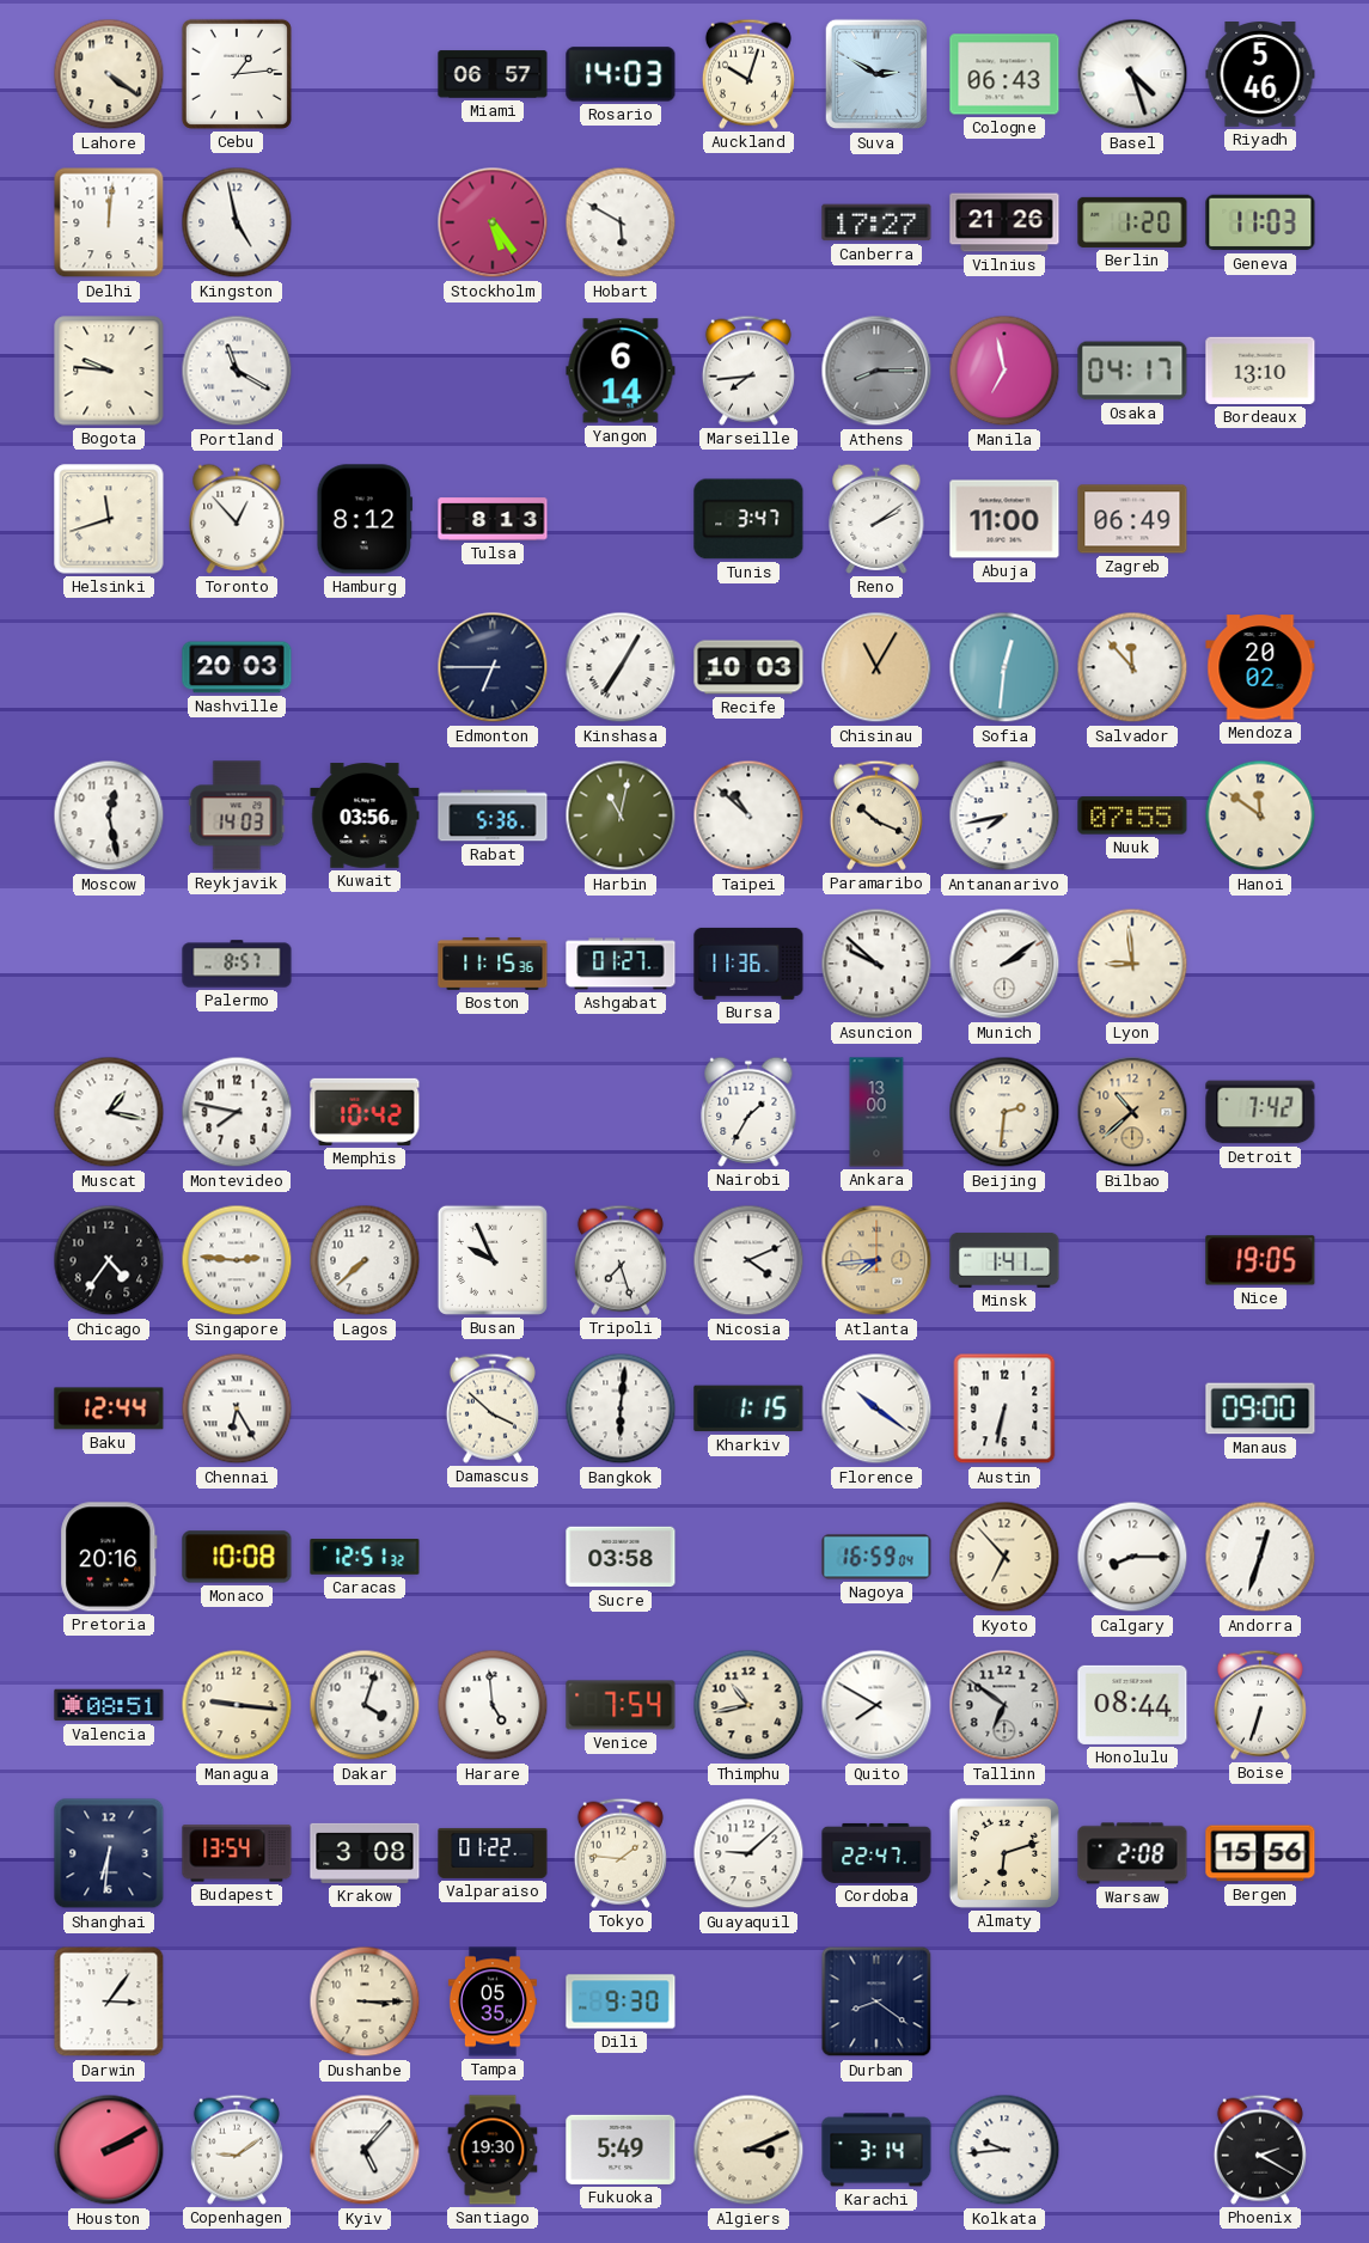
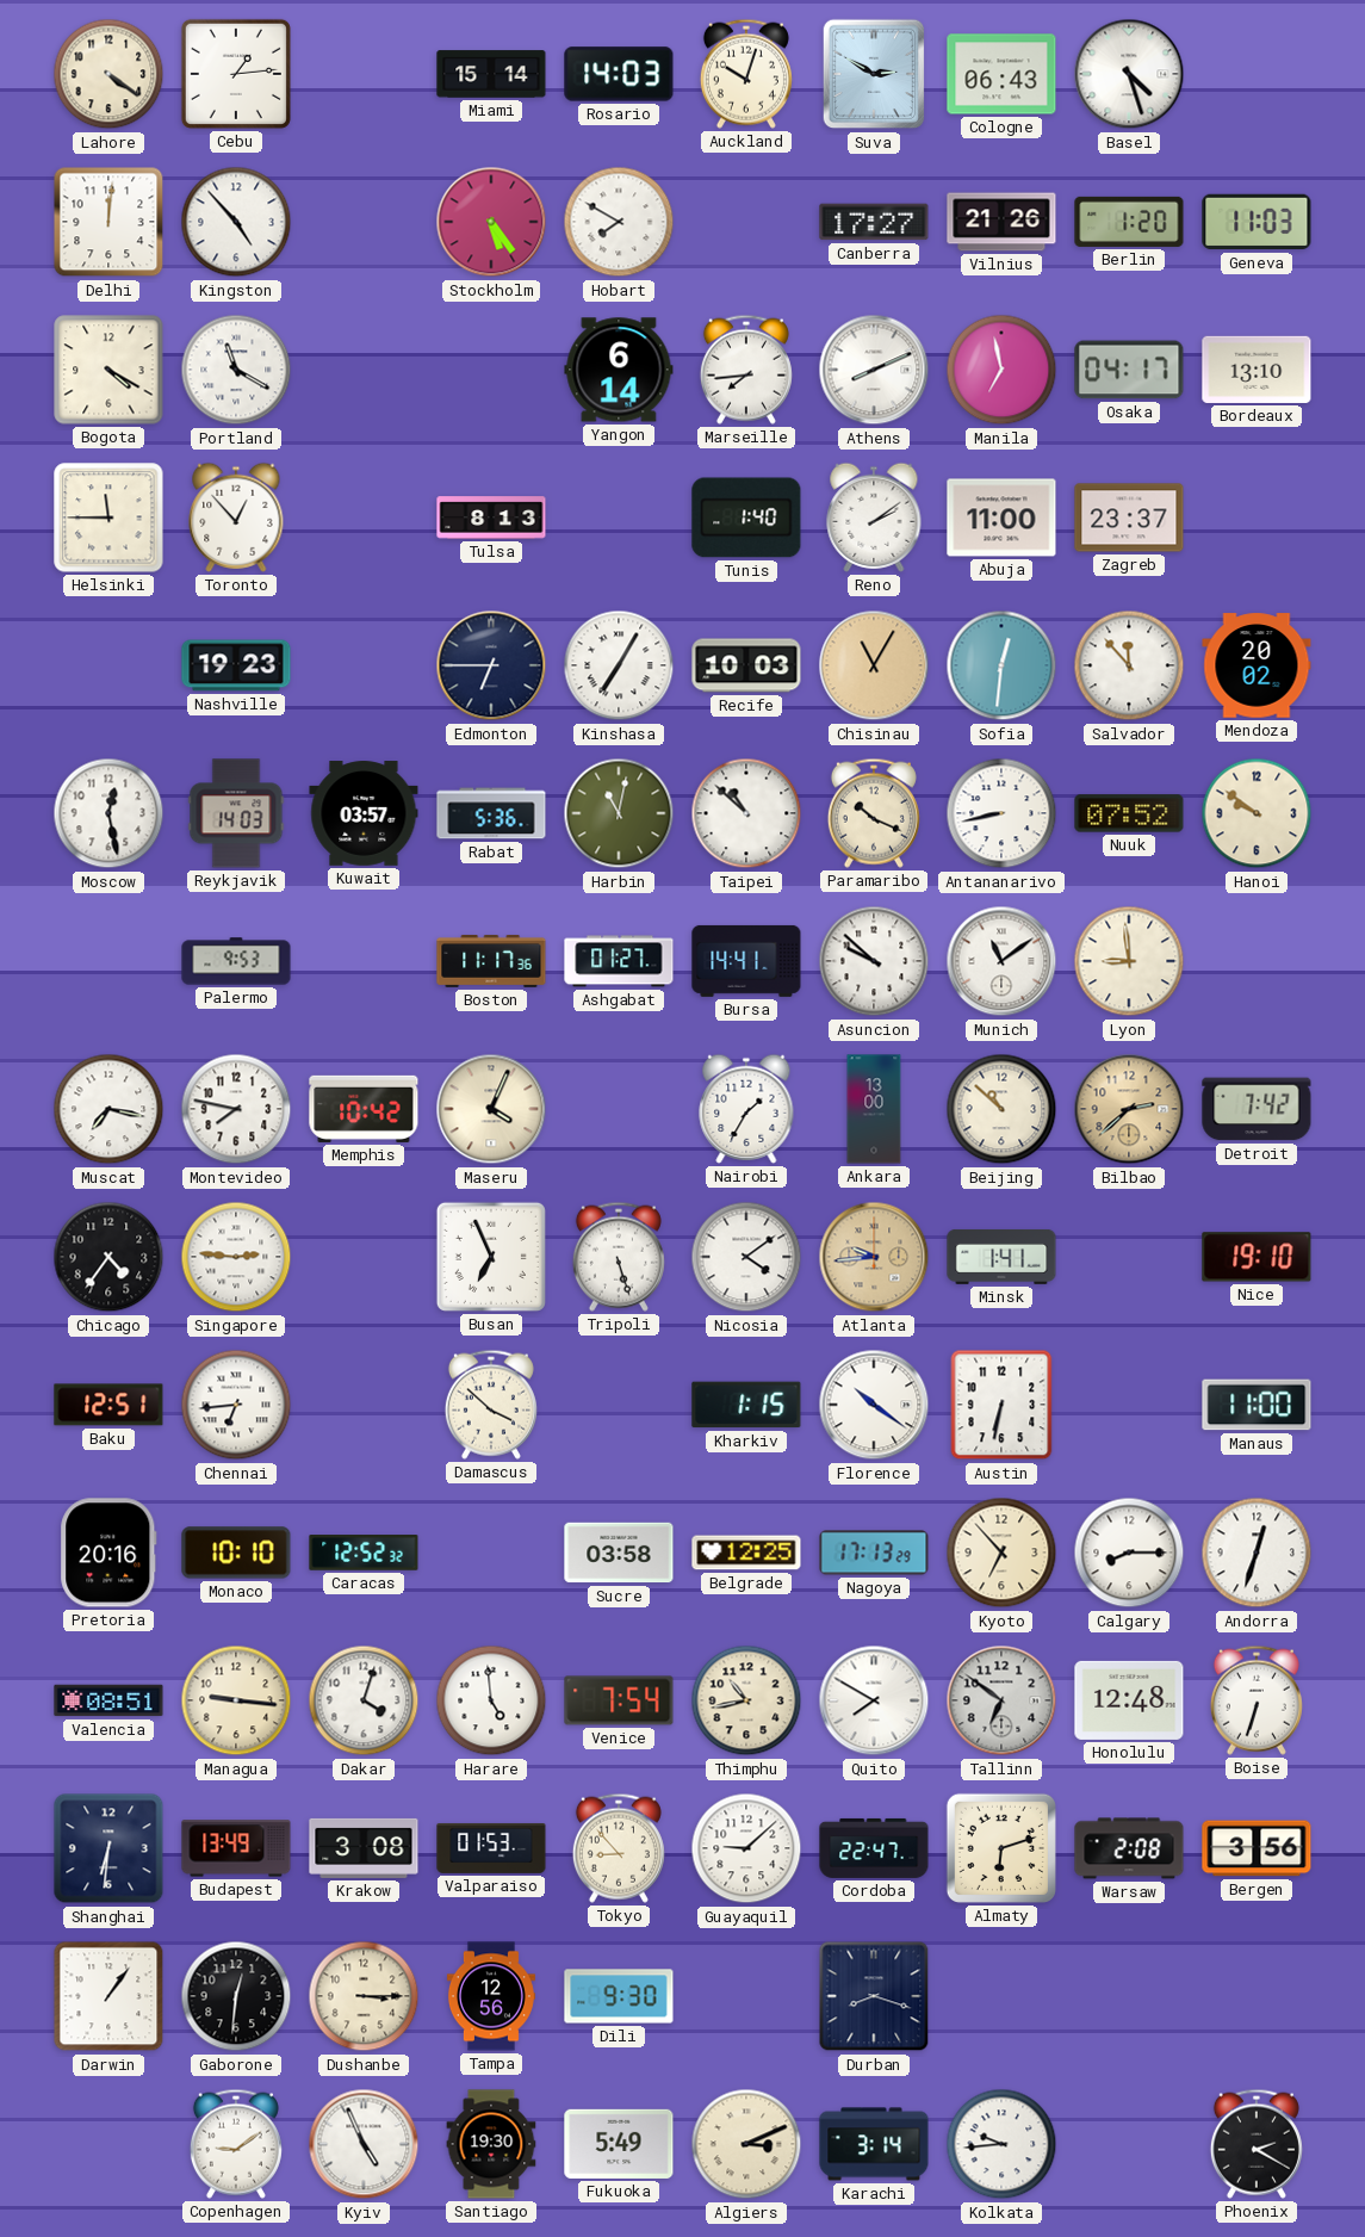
Miami: 06:57 -> 15:14 (491, 74)
Riyadh: 5:46 -> none (1260, 75)
Kingston: 4:58 -> 4:53 (236, 222)
Hobart: 5:50 -> 7:50 (619, 222)
Bogota: 9:46 -> 4:20 (108, 370)
Athens: 8:15 -> 8:11 (874, 370)
Athens dial: grey -> white (874, 370)
Helsinki: 11:42 -> 11:45 (108, 518)
Hamburg: 8:12 -> none (365, 519)
Tunis: 3:47 -> 1:40 (746, 518)
Zagreb: 06:49 -> 23:37 (1129, 518)
Nashville: 20:03 -> 19:23 (236, 665)
Kuwait: 03:56 -> 03:57 (364, 813)
Antananarivo: 7:43 -> 8:43 (1001, 813)
Nuuk: 07:55 -> 07:52 (1129, 813)
Hanoi: 11:51 -> 9:51 (1257, 813)
Palermo: 8:57 -> 9:53 (236, 961)
Boston: 11:15 -> 11:17 (491, 961)
Bursa: 11:36 -> 14:41 (746, 961)
Munich: 2:09 -> 11:09 (1001, 961)
Muscat: 1:17 -> 7:17 (108, 1109)
Maseru: none -> 4:04 (491, 1109)
Beijing: 2:31 -> 10:52 (1001, 1109)
Bilbao: 10:38 -> 2:38 (1129, 1109)
Lagos: 7:38 -> none (365, 1260)
Busan: 9:56 -> 6:56 (491, 1257)
Tripoli: 7:27 -> 5:27 (619, 1257)
Nicosia: 4:11 -> 4:09 (746, 1257)
Atlanta: 7:44 -> 9:44 (874, 1257)
Nice: 19:05 -> 19:10 (1257, 1257)
Baku: 12:44 -> 12:51 (108, 1405)
Chennai: 6:25 -> 6:44 (236, 1405)
Bangkok: 6:01 -> none (621, 1408)
Manaus: 09:00 -> 11:00 (1257, 1405)
Monaco: 10:08 -> 10:10 (236, 1553)
Caracas: 12:51 -> 12:52 (364, 1553)
Belgrade: none -> 12:25 (746, 1553)
Nagoya: 16:59 -> 17:13 (874, 1553)
Honolulu: 08:44 -> 12:48 (1129, 1700)
Budapest: 13:54 -> 13:49 (236, 1848)
Valparaiso: 01:22 -> 01:53 (491, 1848)
Tokyo: 1:46 -> 8:53 (619, 1848)
Bergen: 15:56 -> 3:56 (1257, 1848)
Darwin: 3:06 -> 1:06 (108, 1996)
Gaborone: none -> 12:31 (236, 1996)
Tampa: 05:35 -> 12:56 (491, 1996)
Durban: 8:21 -> 8:18 (874, 1996)
Houston: 2:10 -> none (109, 2150)
Kyiv: 5:07 -> 4:56 (364, 2144)
